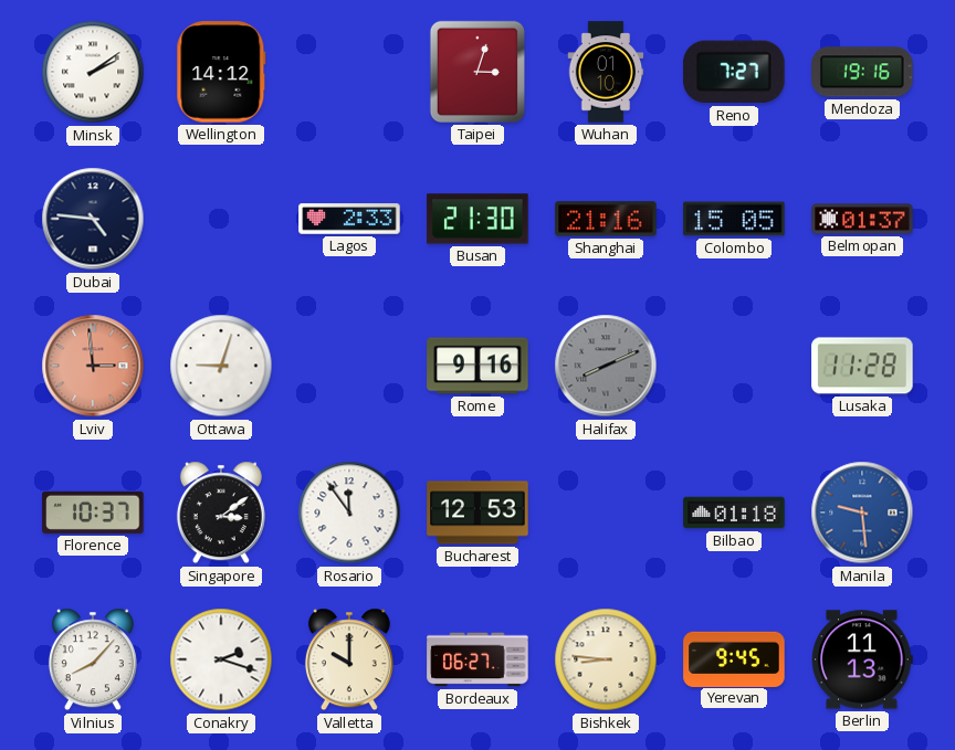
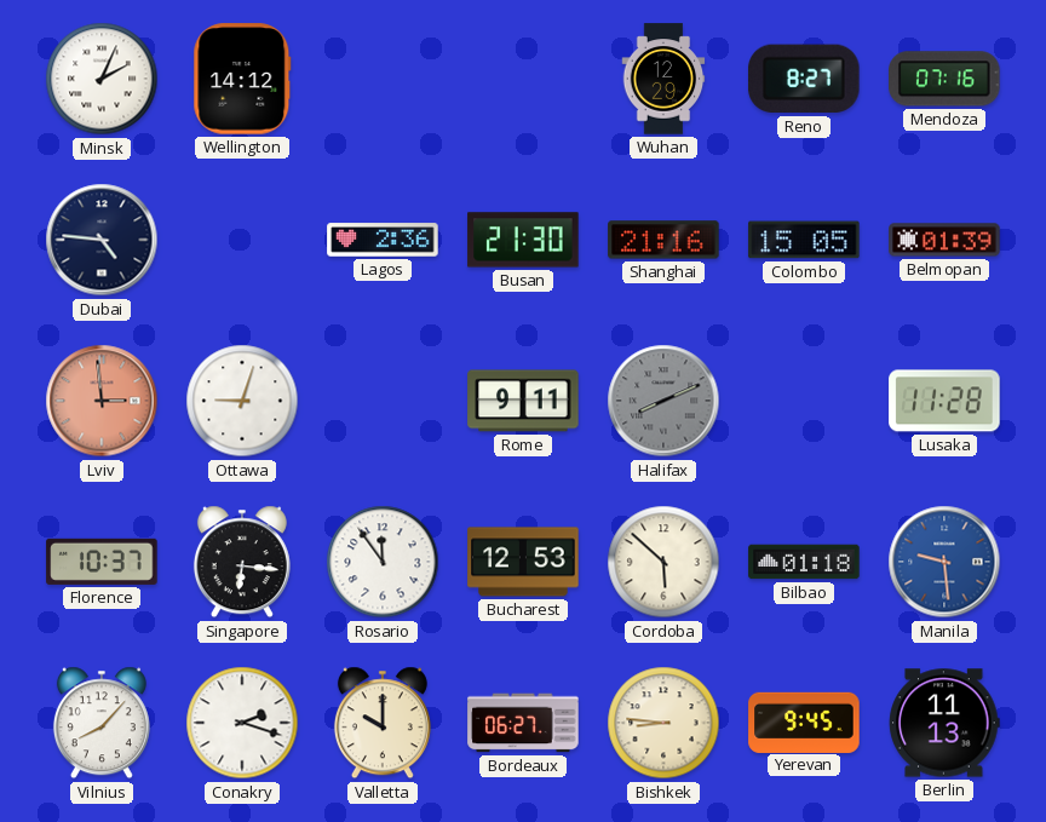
Minsk: 2:09 -> 2:04 (102, 79)
Taipei: 3:03 -> none (478, 72)
Wuhan: 01:10 -> 12:29 (663, 79)
Reno: 7:27 -> 8:27 (804, 79)
Mendoza: 19:16 -> 07:16 (944, 79)
Lagos: 2:33 -> 2:36 (383, 240)
Belmopan: 01:37 -> 01:39 (944, 240)
Rome: 9:16 -> 9:11 (523, 401)
Singapore: 3:09 -> 6:16 (242, 562)
Cordoba: none -> 5:52 (663, 562)
